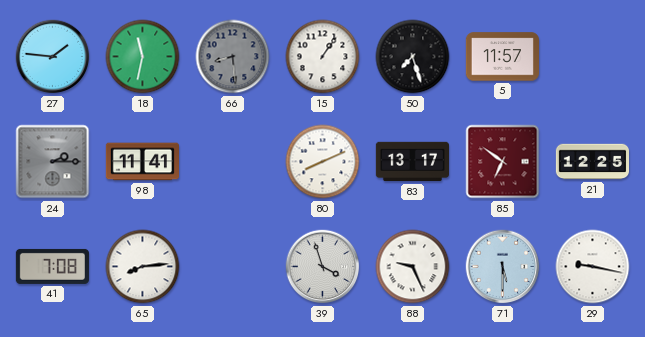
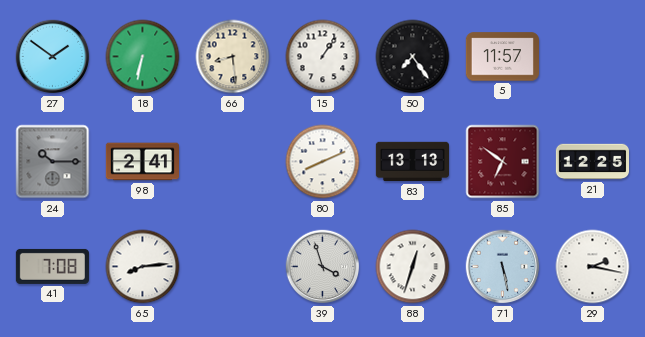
27: 1:46 -> 1:51 (53, 57)
18: 11:32 -> 6:32 (143, 57)
66 dial: grey -> cream (233, 57)
50: 7:27 -> 7:24 (413, 57)
24: 2:15 -> 10:15 (53, 162)
98: 11:41 -> 2:41 (142, 162)
83: 13:17 -> 13:13 (412, 162)
88: 9:26 -> 12:33 (413, 267)
71: 5:30 -> 5:28 (503, 267)
29: 9:17 -> 2:17 (593, 267)
